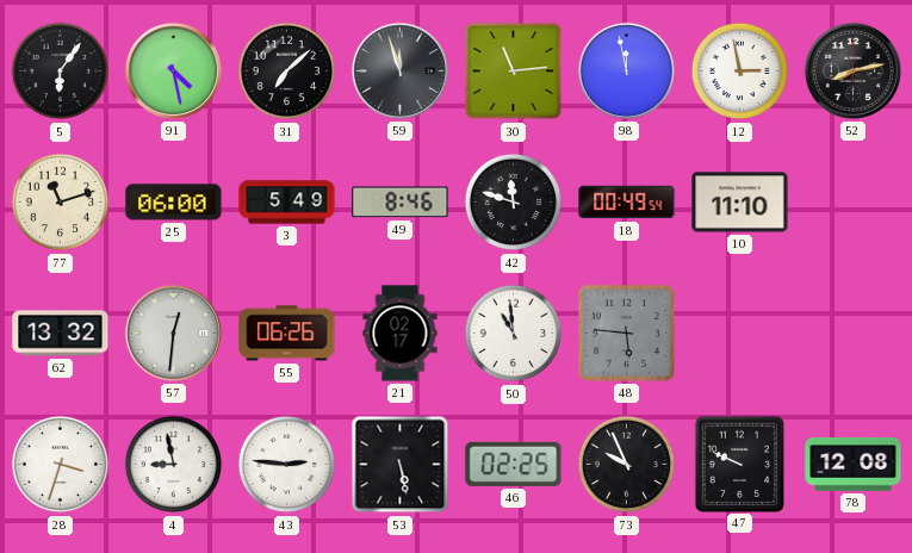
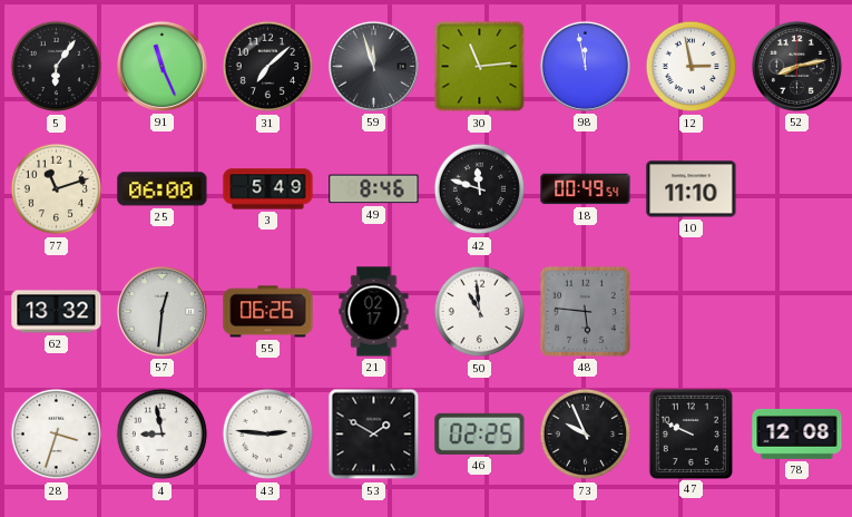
91: 4:28 -> 11:26 (161, 66)
53: 5:28 -> 1:50 (374, 435)
